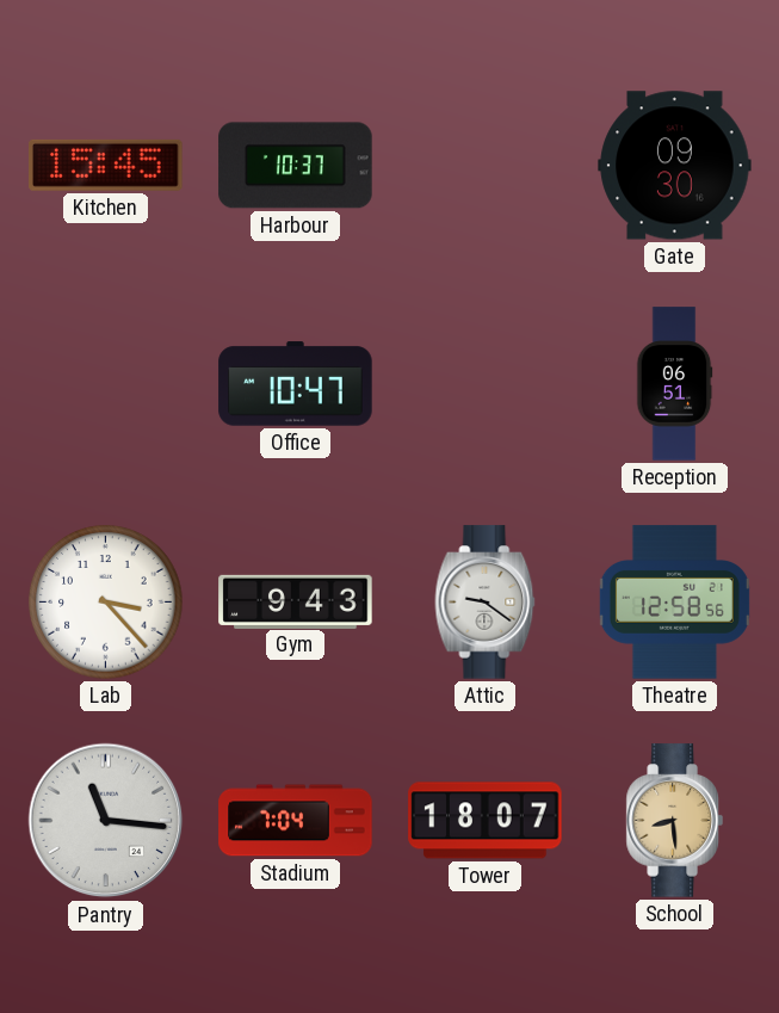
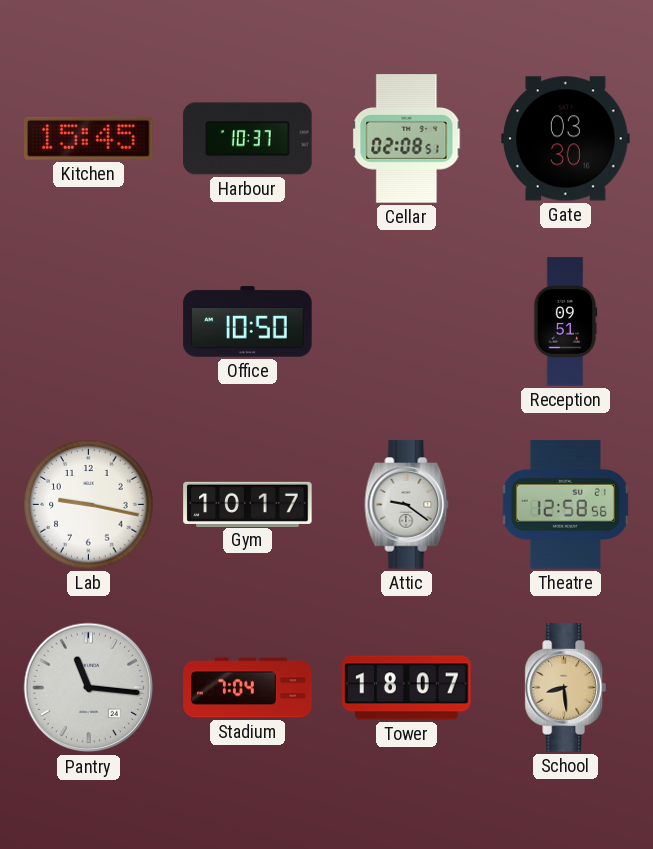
Cellar: none -> 02:08 (407, 139)
Gate: 09:30 -> 03:30 (566, 139)
Office: 10:47 -> 10:50 (248, 322)
Reception: 06:51 -> 09:51 (565, 322)
Lab: 3:23 -> 9:17 (89, 505)
Gym: 9:43 -> 10:17 (248, 504)
